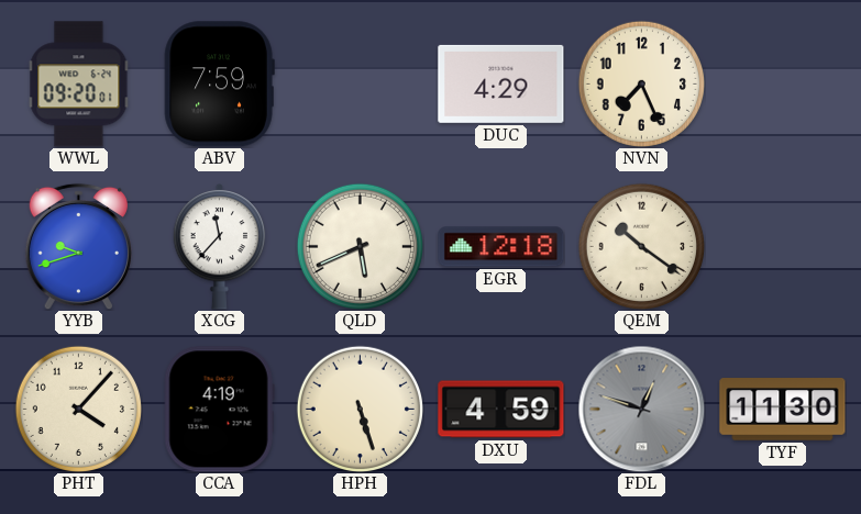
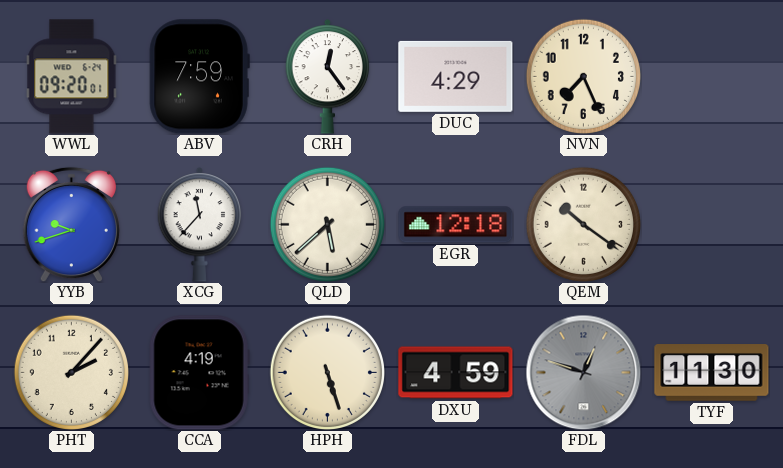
CRH: none -> 12:24 (328, 76)
QLD: 5:41 -> 5:38 (327, 224)
PHT: 4:07 -> 2:07 (71, 372)
